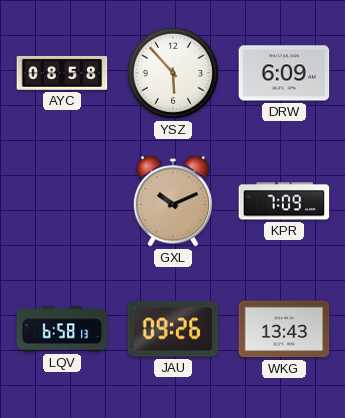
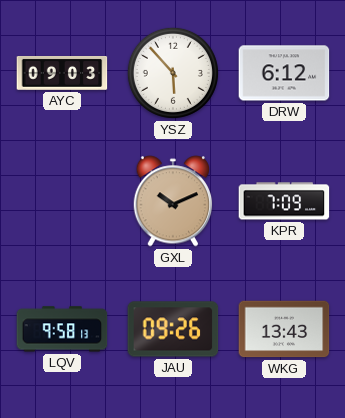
AYC: 08:58 -> 09:03 (62, 74)
DRW: 6:09 -> 6:12 (284, 73)
LQV: 6:58 -> 9:58 (62, 329)
